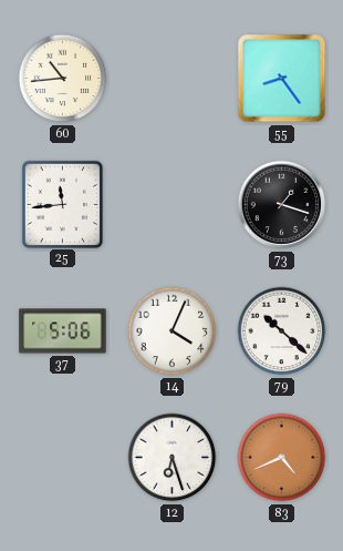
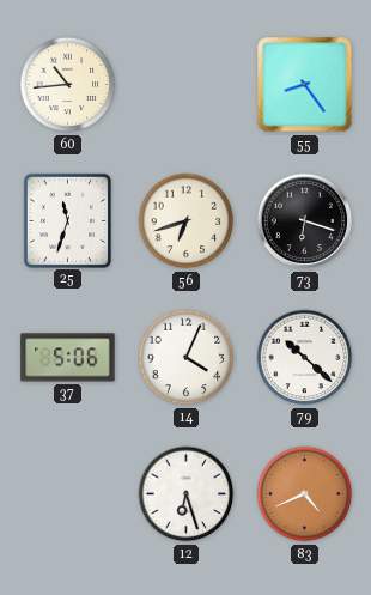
25: 11:44 -> 11:33 (67, 220)
56: none -> 6:42 (187, 221)
73: 1:18 -> 6:18 (305, 221)
